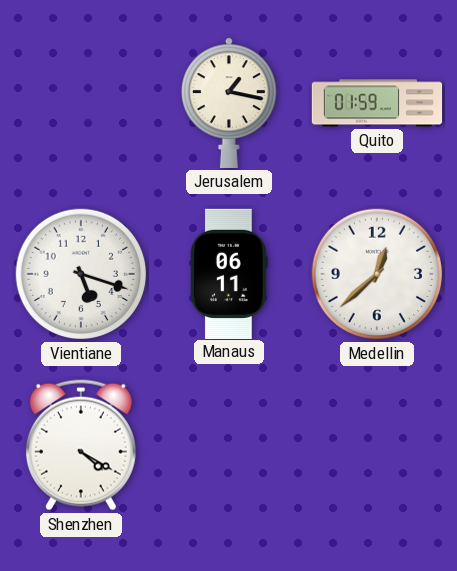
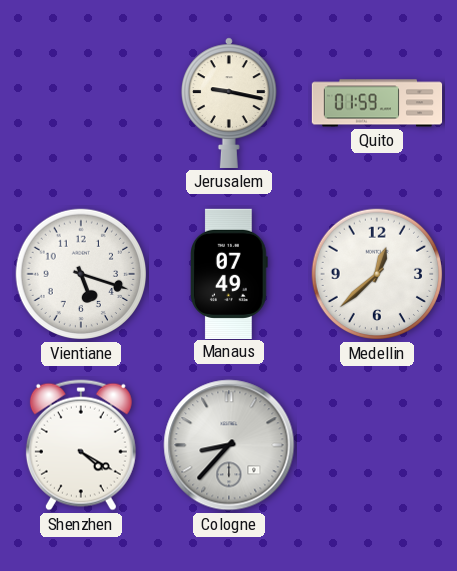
Jerusalem: 1:17 -> 9:17 (229, 103)
Manaus: 06:11 -> 07:49 (230, 273)
Cologne: none -> 8:37 (229, 445)
